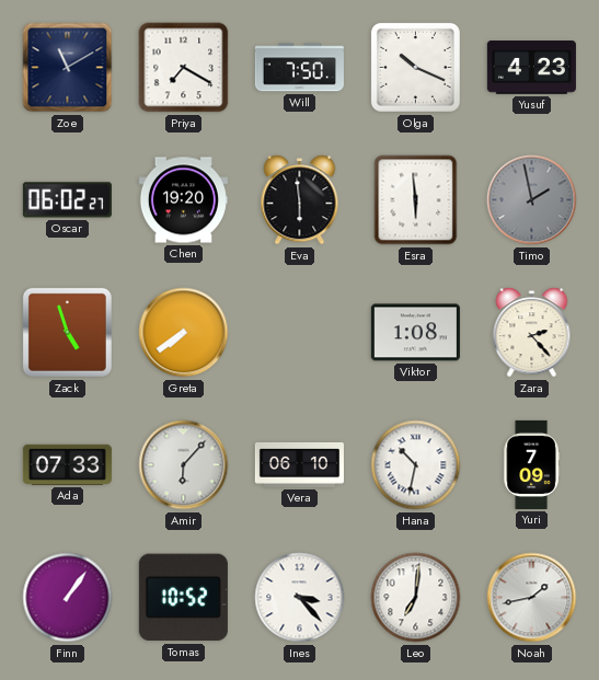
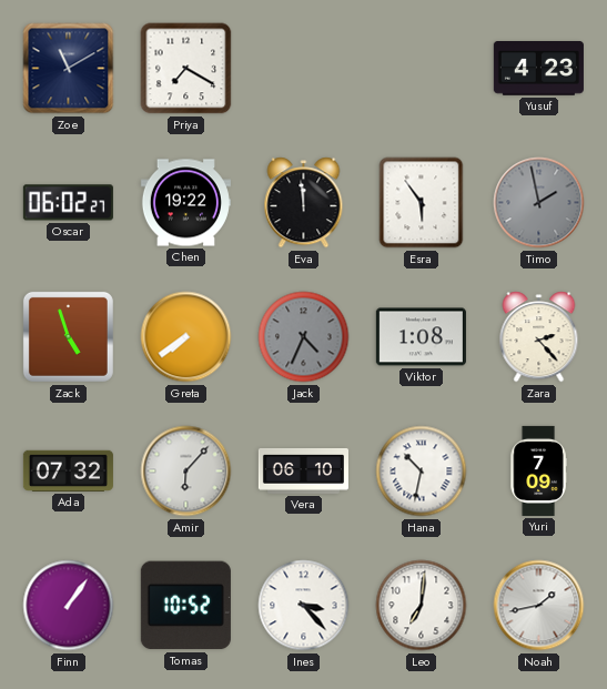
Will: 7:50 -> none (299, 68)
Olga: 10:19 -> none (415, 67)
Chen: 19:20 -> 19:22 (185, 203)
Eva: 5:59 -> 11:59 (304, 203)
Esra: 5:59 -> 5:54 (422, 203)
Jack: none -> 4:34 (304, 337)
Ada: 07:33 -> 07:32 (68, 470)
